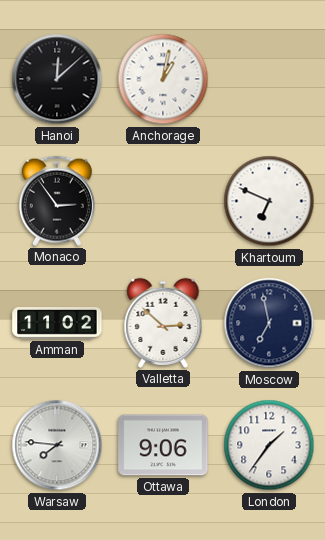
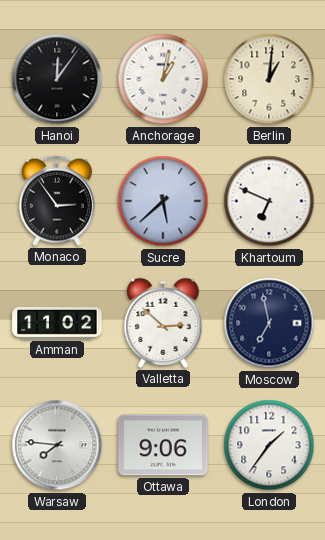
Hanoi: 12:08 -> 12:06 (57, 79)
Berlin: none -> 1:01 (269, 79)
Sucre: none -> 5:38 (163, 201)
